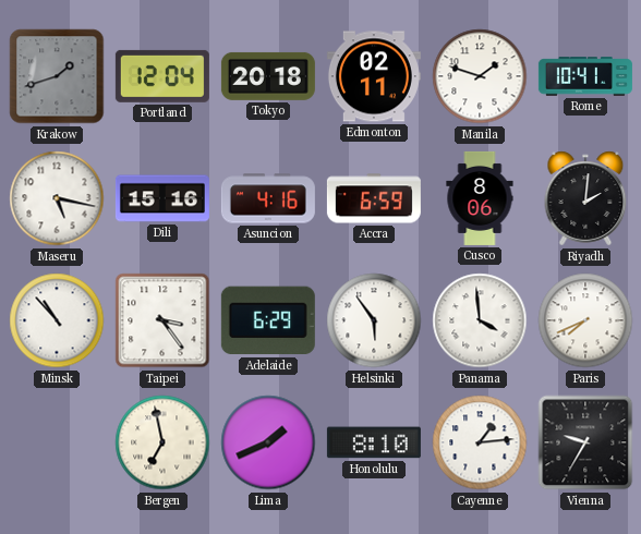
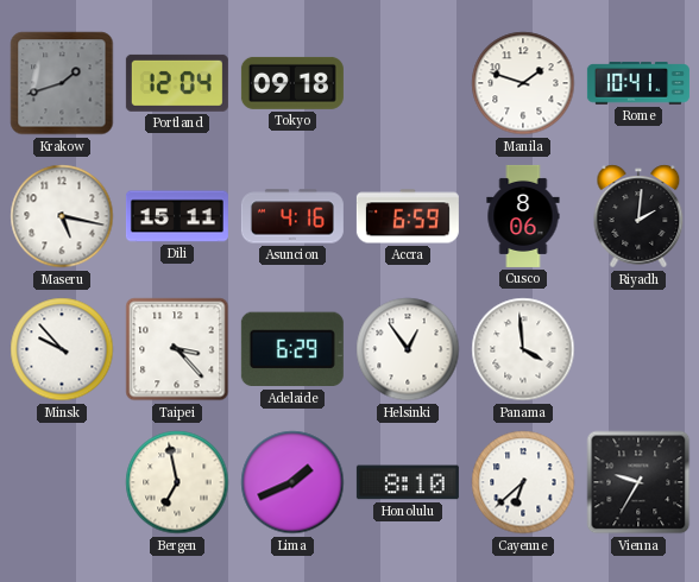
Tokyo: 20:18 -> 09:18 (292, 83)
Edmonton: 02:11 -> none (374, 76)
Dili: 15:16 -> 15:11 (177, 216)
Minsk: 10:53 -> 9:53 (62, 349)
Taipei: 3:24 -> 3:23 (177, 349)
Helsinki: 5:54 -> 12:54 (408, 349)
Paris: 7:41 -> none (585, 320)
Cayenne: 1:14 -> 6:38 (523, 482)
